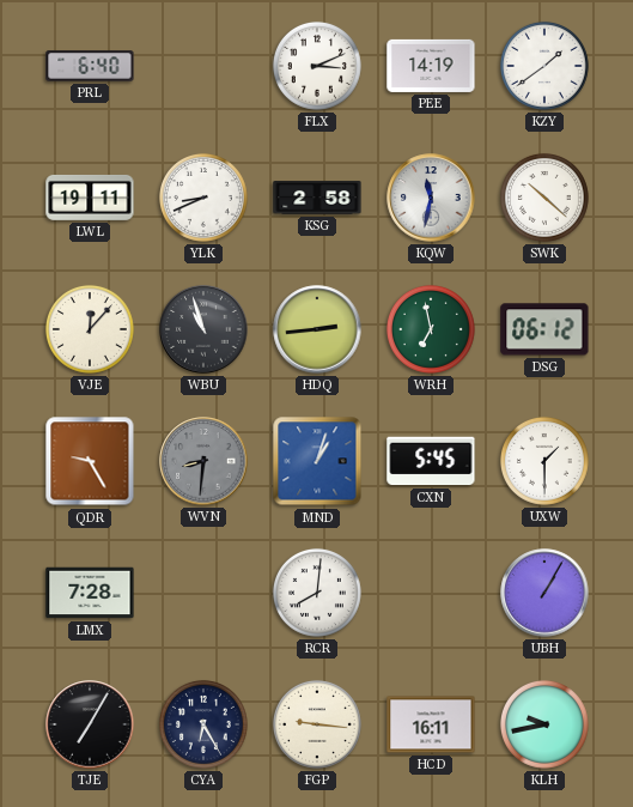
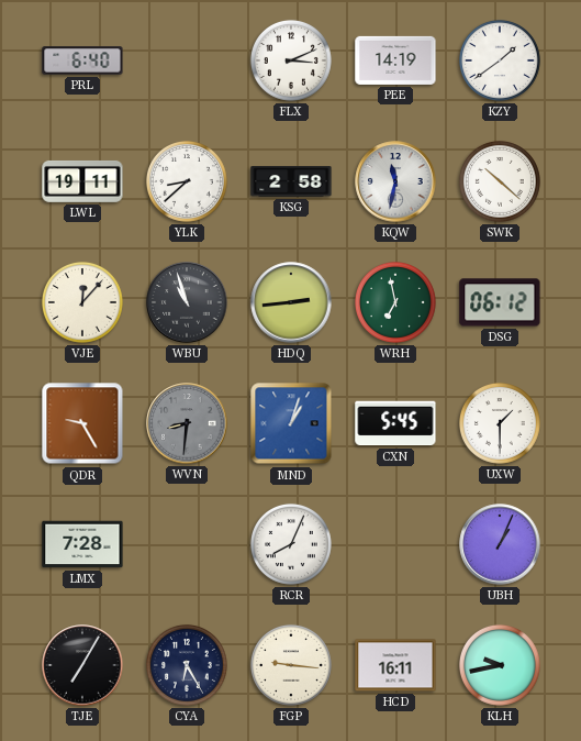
YLK: 8:41 -> 8:38 (187, 181)
RCR: 8:01 -> 8:04 (291, 544)
UBH: 1:05 -> 1:04 (500, 544)
